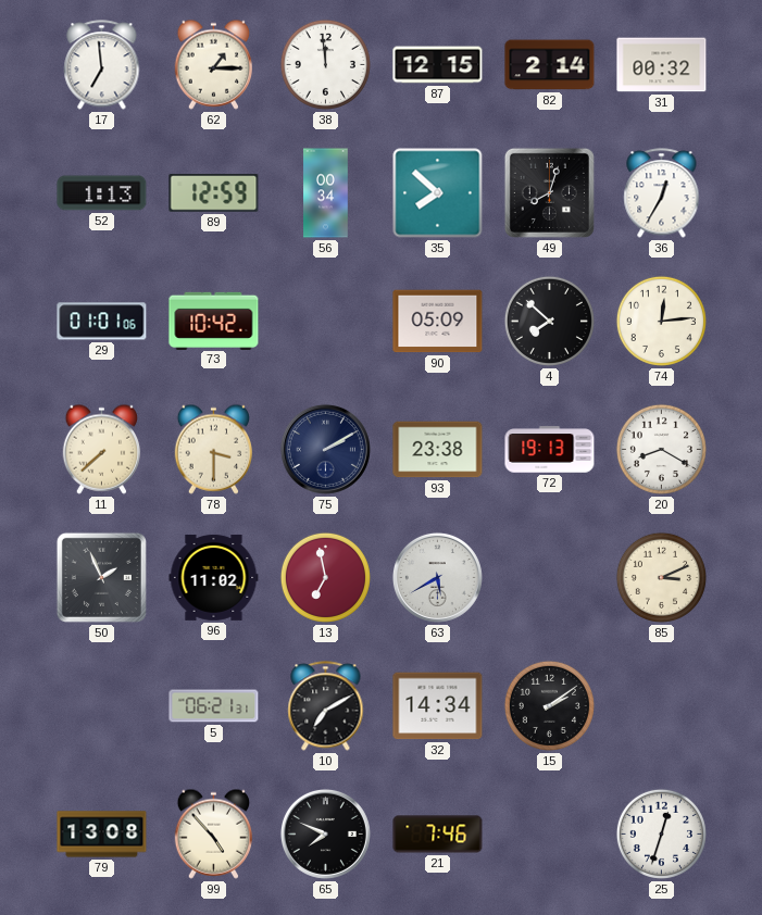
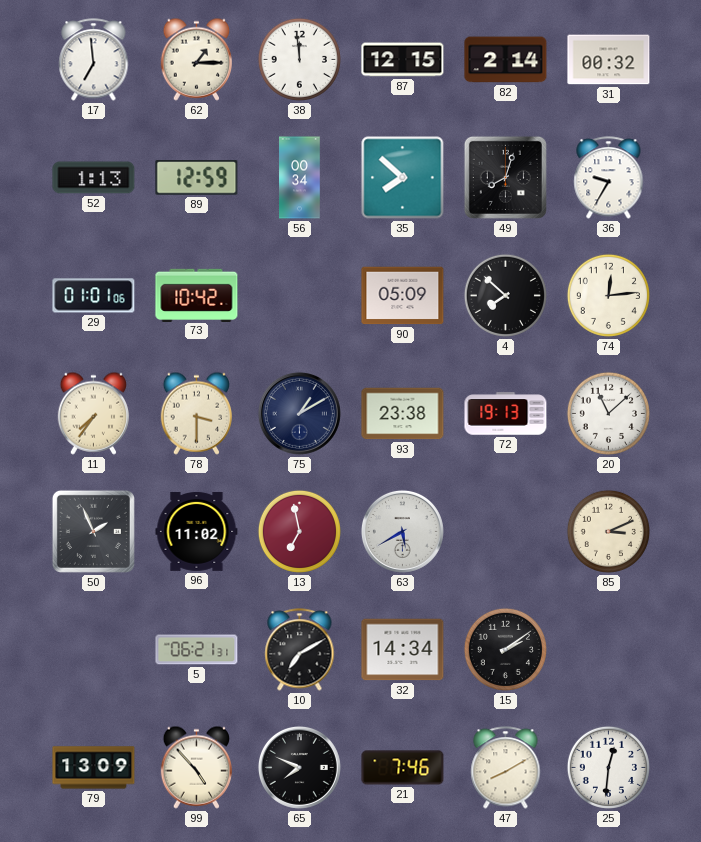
36: 12:35 -> 9:35 (609, 178)
11: 7:38 -> 7:36 (94, 413)
75: 2:10 -> 1:10 (299, 413)
20: 8:20 -> 11:08 (608, 413)
79: 13:08 -> 13:09 (94, 768)
47: none -> 8:10 (506, 768)
25: 12:33 -> 12:31 (608, 767)
